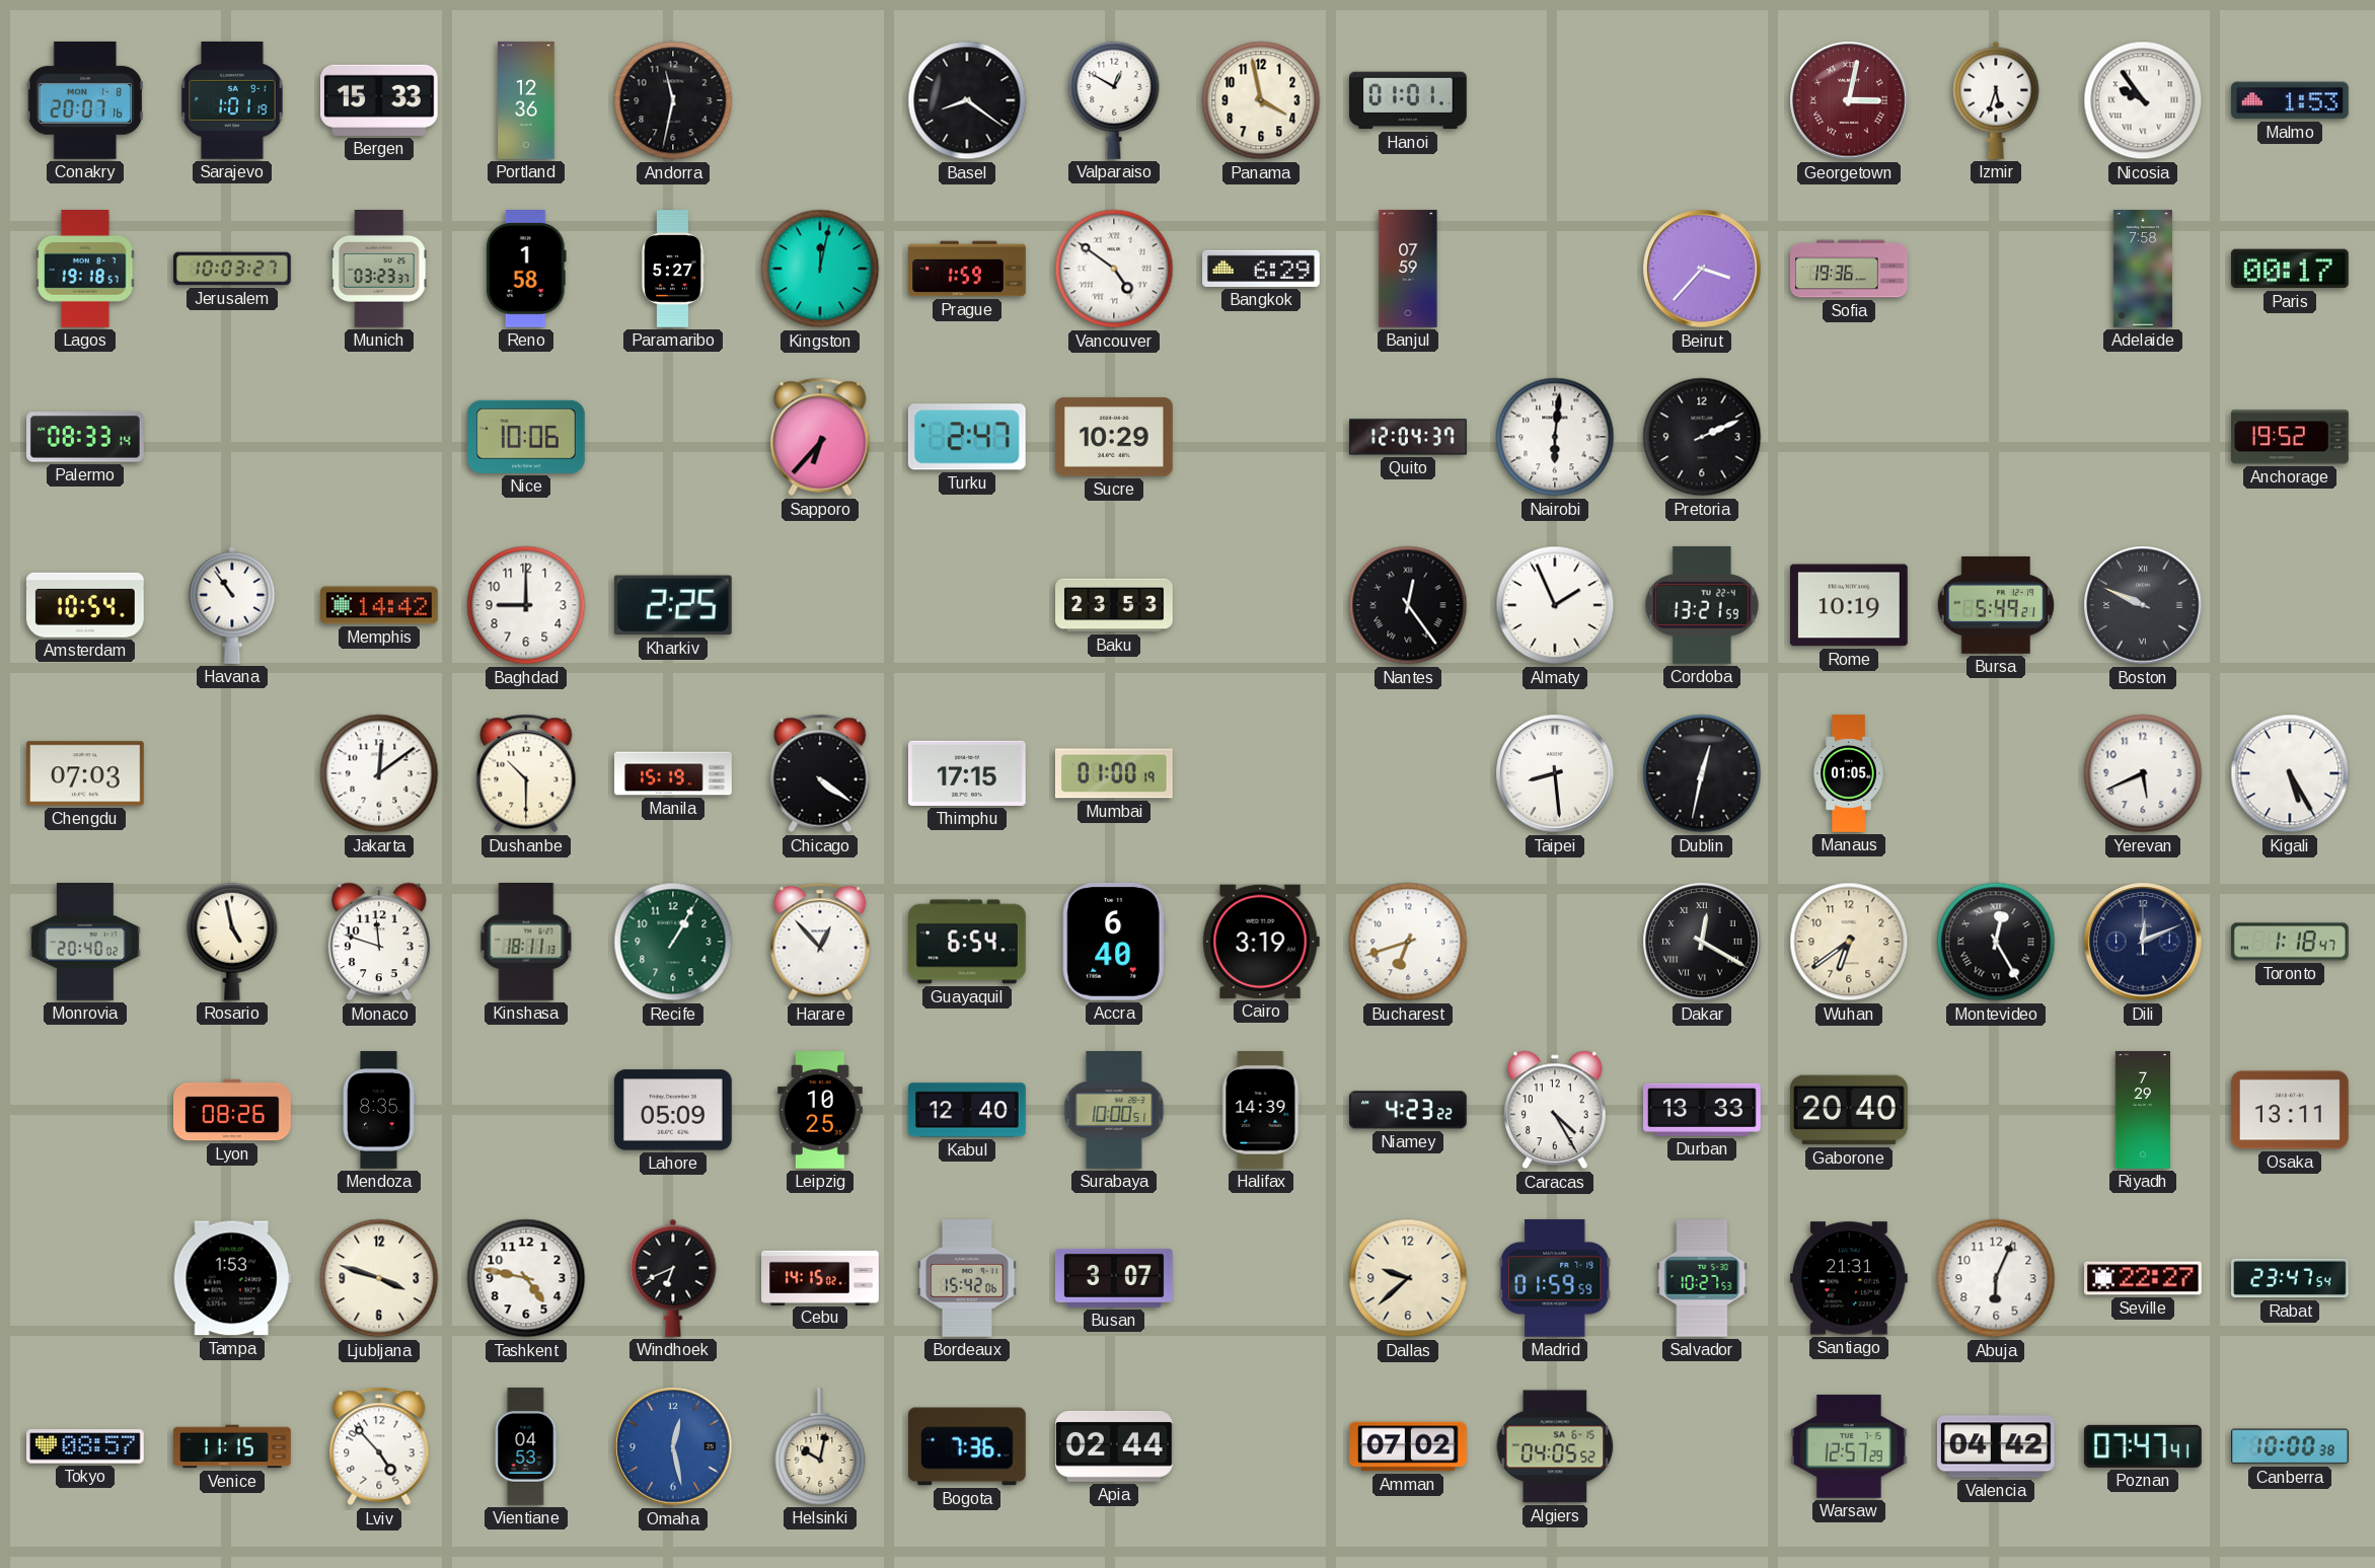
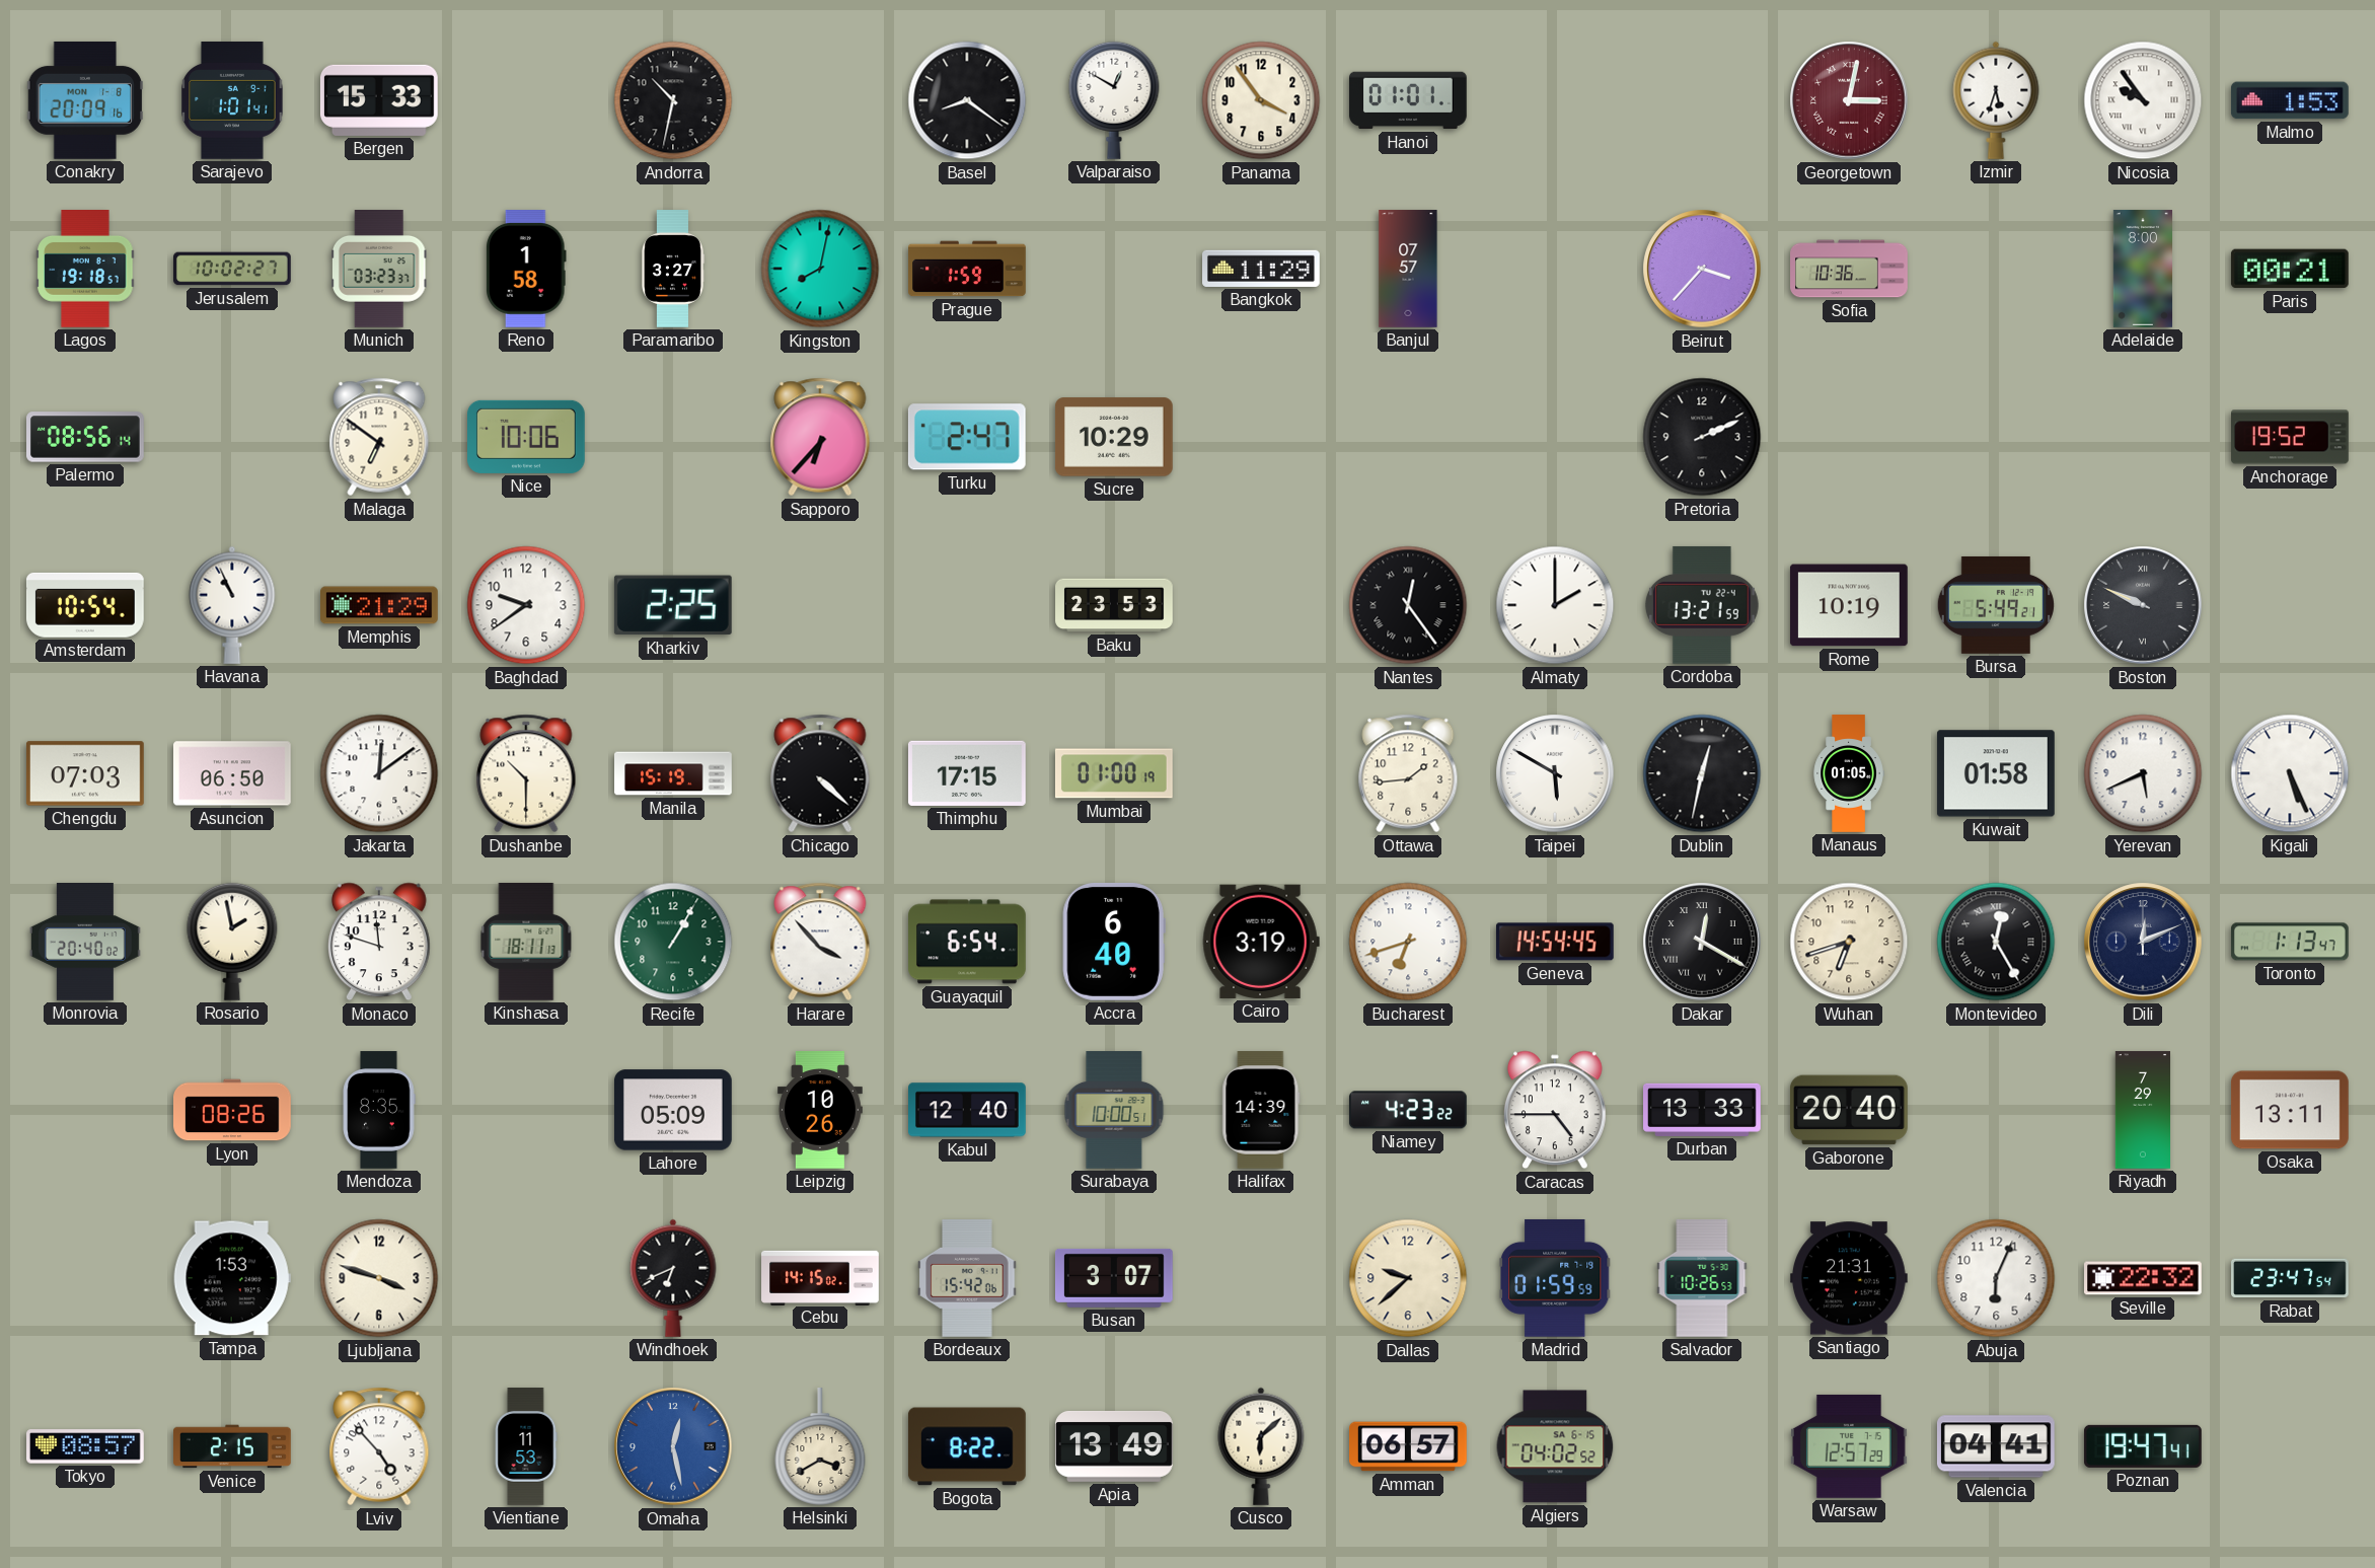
Conakry: 20:07 -> 20:09 (85, 100)
Sarajevo: 1:01:19 -> 1:01:41 (232, 100)
Portland: 12:36 -> none (526, 100)
Andorra: 11:32 -> 10:32 (673, 100)
Panama: 3:58 -> 3:54 (1261, 100)
Jerusalem: 10:03 -> 10:02 (233, 269)
Paramaribo: 5:27 -> 3:27 (673, 269)
Kingston: 12:02 -> 8:02 (820, 269)
Vancouver: 4:51 -> none (1114, 269)
Bangkok: 6:29 -> 11:29 (1262, 269)
Banjul: 07:59 -> 07:57 (1408, 269)
Sofia: 19:36 -> 10:36 (1849, 269)
Adelaide: 7:58 -> 8:00 (2142, 269)
Paris: 00:17 -> 00:21 (2290, 269)
Palermo: 08:33 -> 08:56 (86, 437)
Malaga: none -> 6:51 (379, 437)
Quito: 12:04 -> none (1408, 437)
Nairobi: 6:01 -> none (1555, 437)
Havana: 10:54 -> 10:56 (232, 605)
Memphis: 14:42 -> 21:29 (380, 605)
Baghdad: 9:00 -> 9:39 (526, 605)
Almaty: 1:56 -> 2:00 (1555, 605)
Asuncion: none -> 06:50 (233, 773)
Chicago: 4:21 -> 4:22 (820, 773)
Ottawa: none -> 1:44 (1408, 773)
Taipei: 8:29 -> 5:50 (1555, 773)
Kuwait: none -> 01:58 (1996, 773)
Kigali: 5:25 -> 5:26 (2290, 773)
Rosario: 4:58 -> 1:58 (232, 942)
Harare: 12:53 -> 3:53 (820, 942)
Geneva: none -> 14:54 (1555, 942)
Wuhan: 6:39 -> 6:42 (1849, 942)
Toronto: 1:18 -> 1:13 (2290, 942)
Leipzig: 10:25 -> 10:26 (820, 1110)
Caracas: 4:25 -> 4:45 (1556, 1110)
Tashkent: 4:47 -> none (526, 1278)
Salvador: 10:27 -> 10:26 (1702, 1279)
Seville: 22:27 -> 22:32 (2144, 1278)
Venice: 11:15 -> 2:15 (233, 1446)
Vientiane: 04:53 -> 11:53 (526, 1446)
Helsinki: 10:02 -> 3:40 (820, 1447)
Bogota: 7:36 -> 8:22 (967, 1446)
Apia: 02:44 -> 13:49 (1115, 1446)
Cusco: none -> 6:08 (1261, 1446)
Amman: 07:02 -> 06:57 (1409, 1446)
Algiers: 04:05 -> 04:02 (1555, 1446)
Valencia: 04:42 -> 04:41 (1996, 1446)
Poznan: 07:47 -> 19:47 (2143, 1446)
Canberra: 10:00 -> none (2291, 1446)
